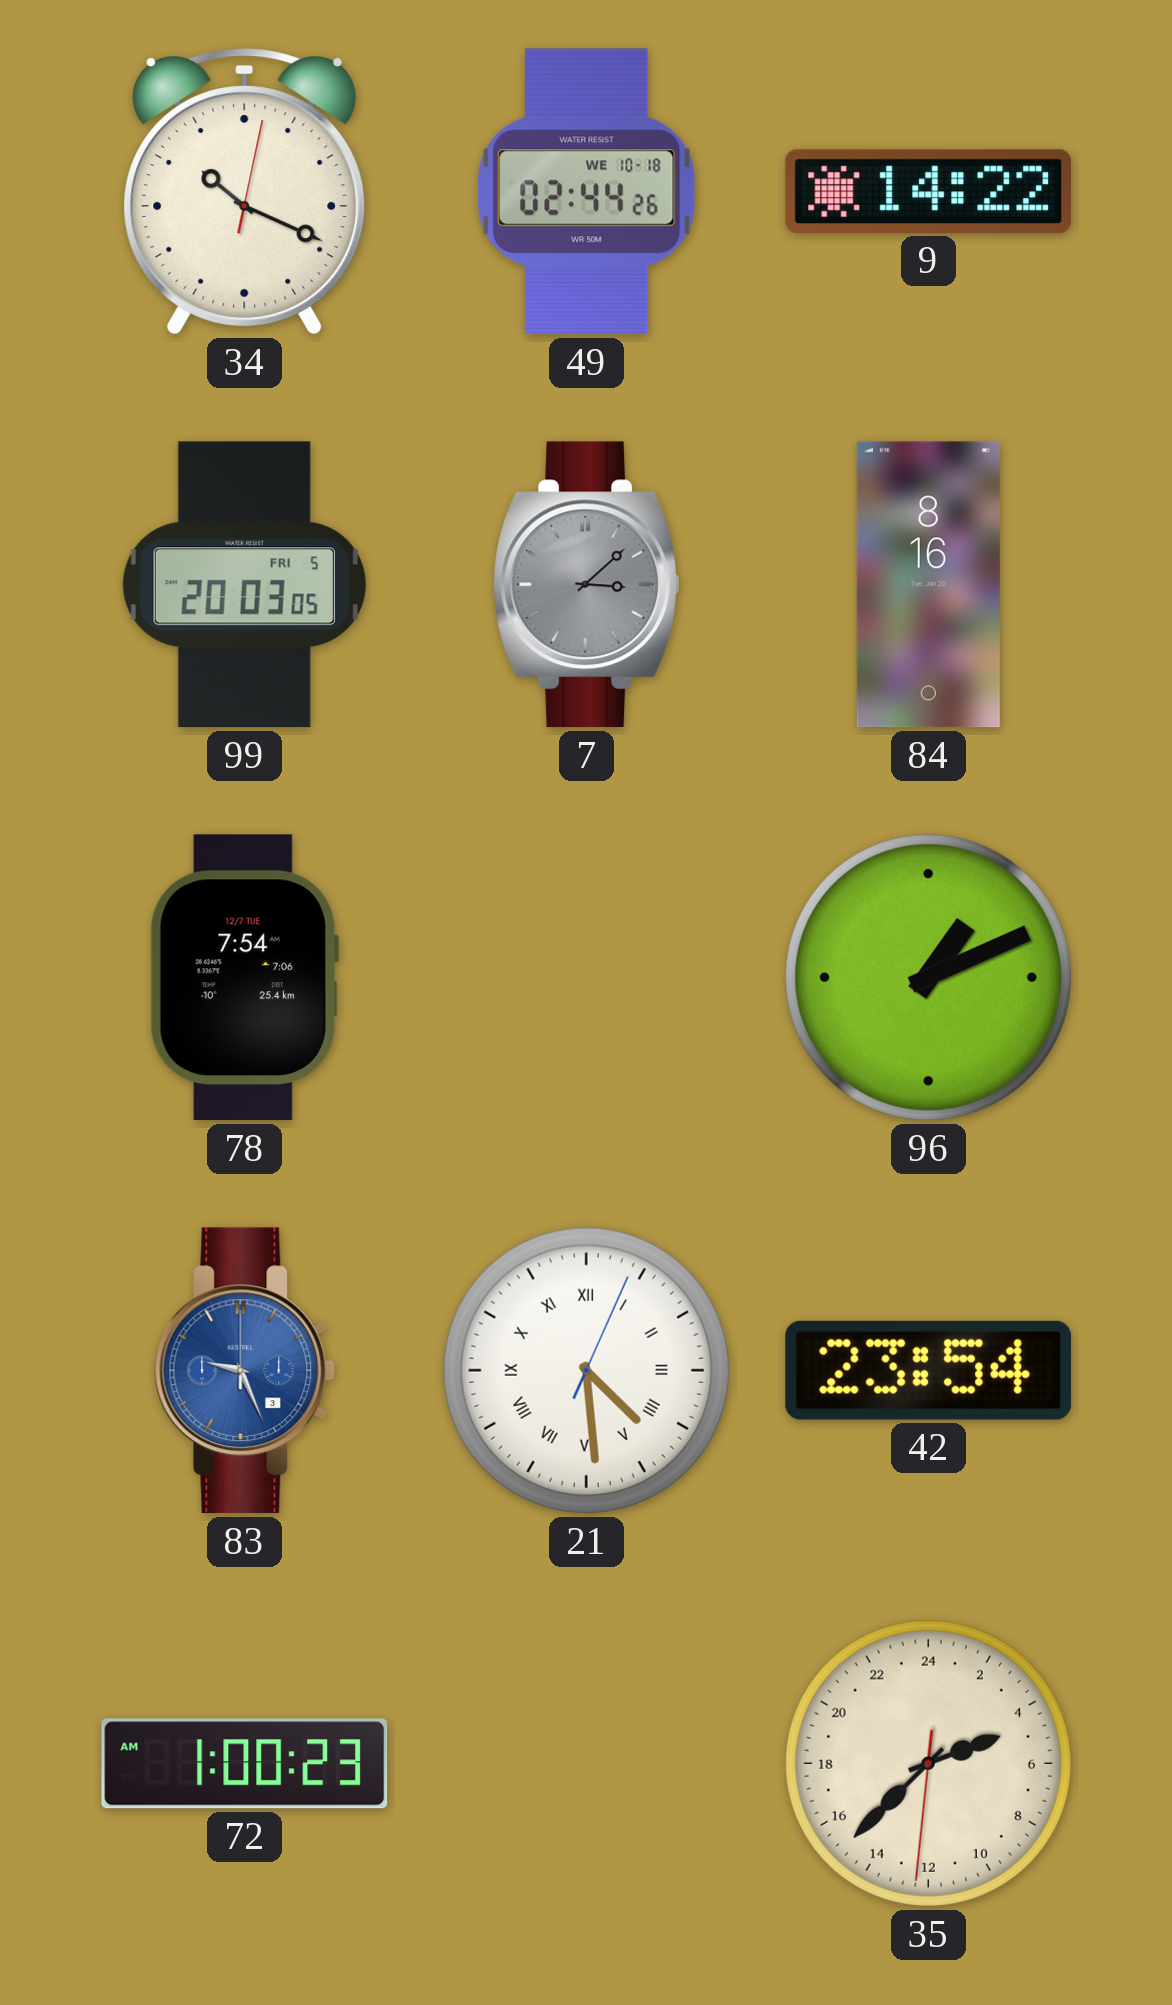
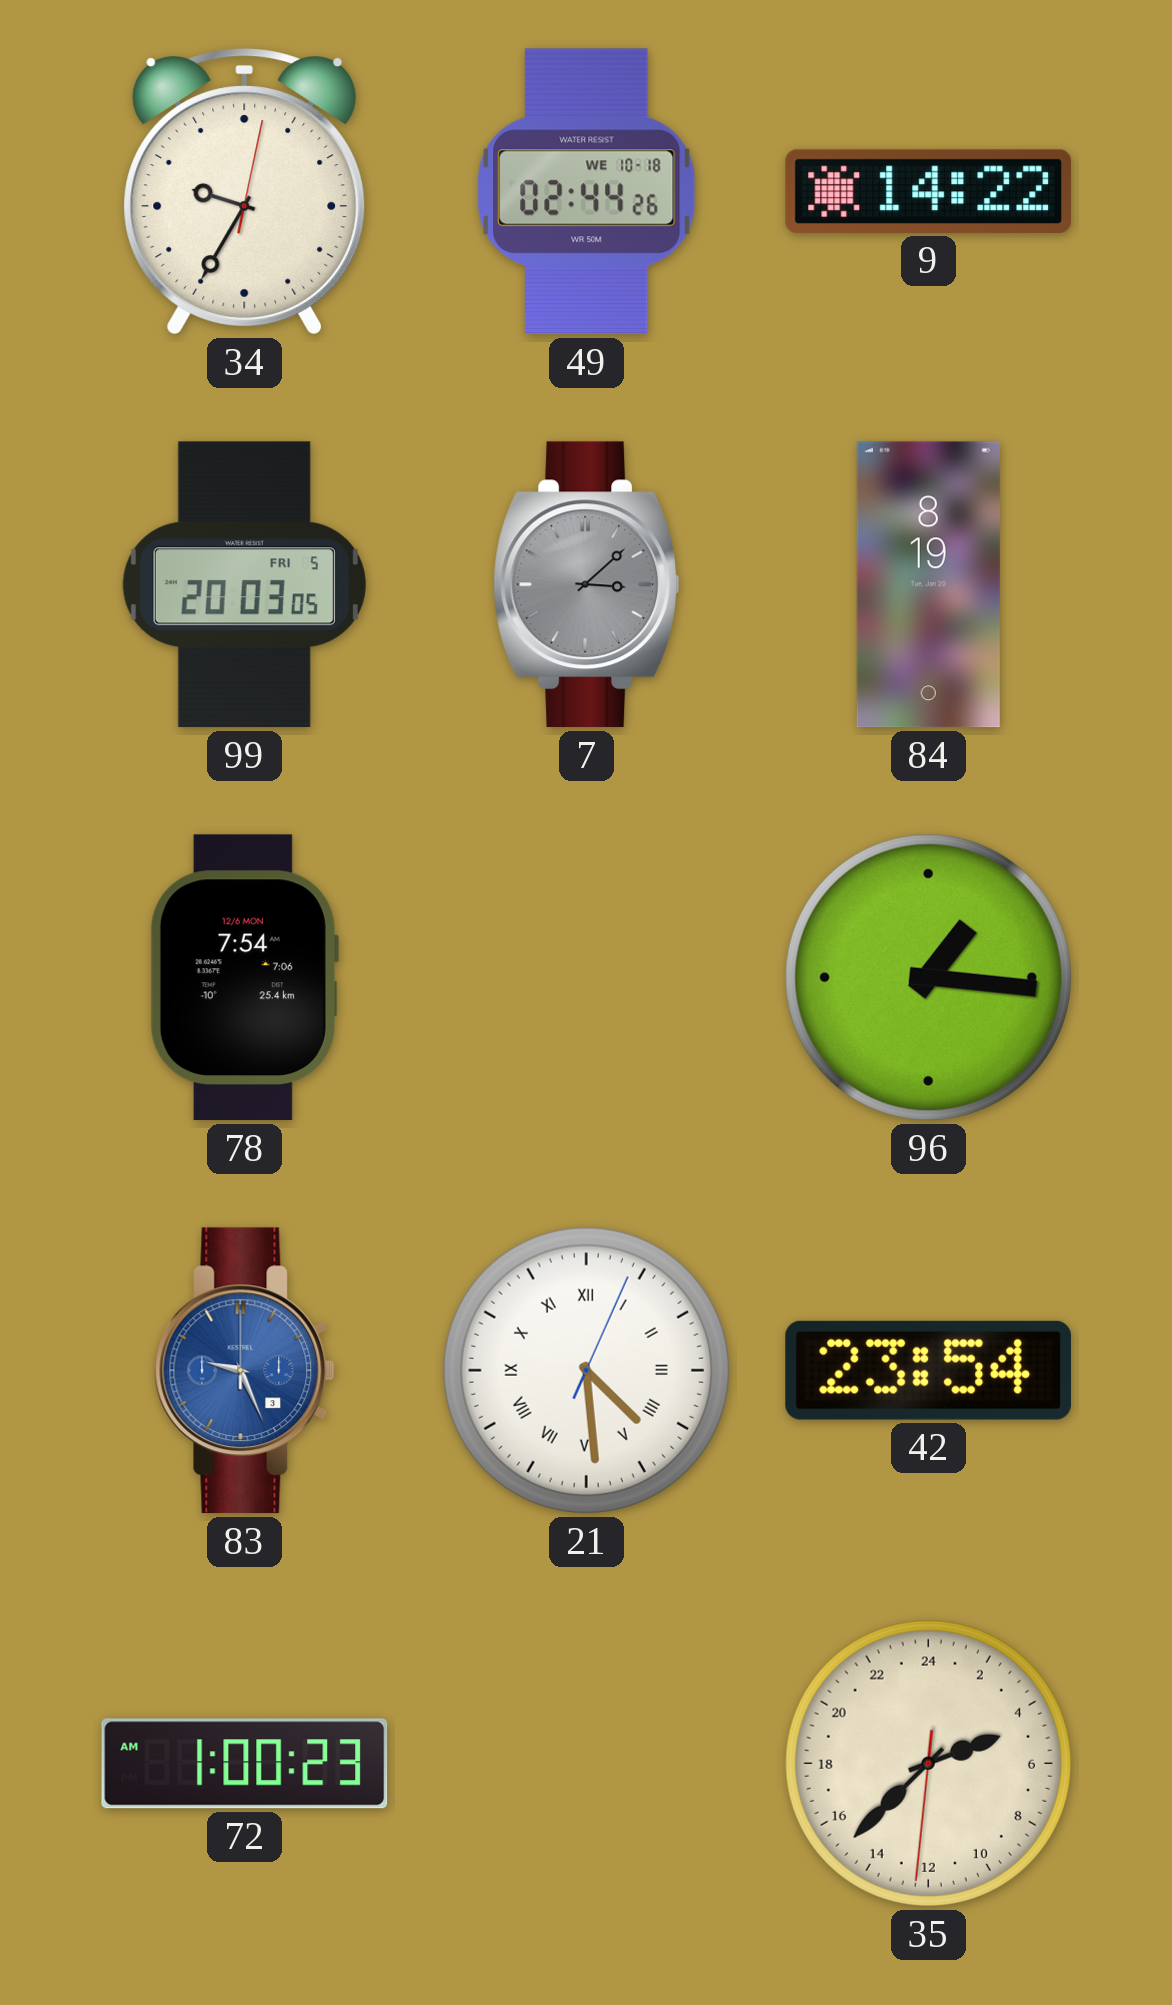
34: 10:19 -> 9:35 (245, 192)
84: 8:16 -> 8:19 (928, 585)
78 date: 12/7 TUE -> 12/6 MON (244, 978)
96: 1:11 -> 1:16 (928, 977)
